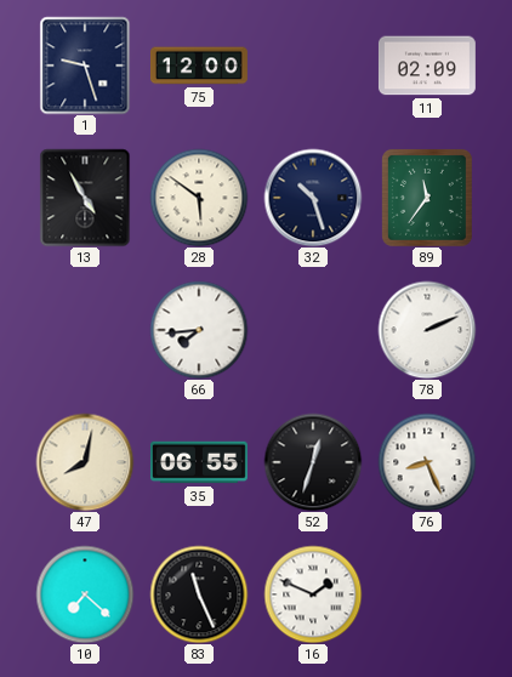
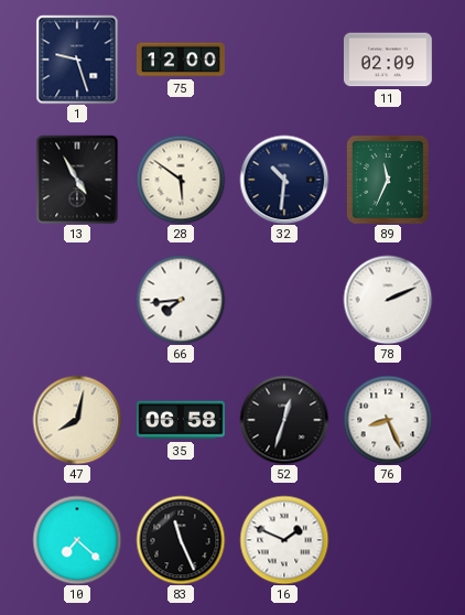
32: 10:27 -> 10:31 (284, 180)
89: 11:36 -> 11:34 (388, 180)
35: 06:55 -> 06:58 (181, 420)
